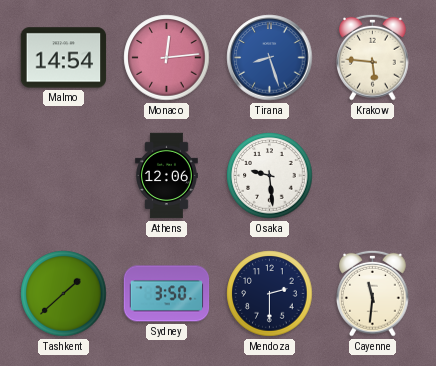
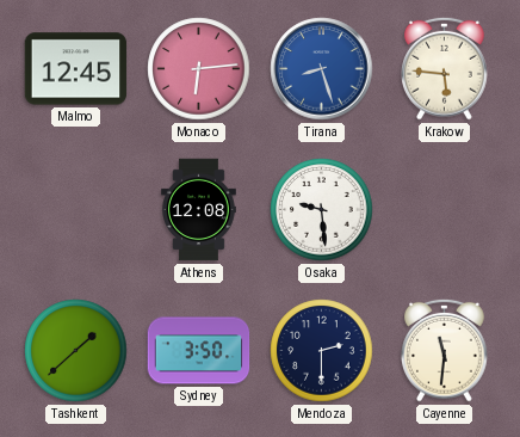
Malmo: 14:54 -> 12:45 (76, 69)
Monaco: 12:14 -> 6:14 (199, 69)
Athens: 12:06 -> 12:08 (199, 210)
